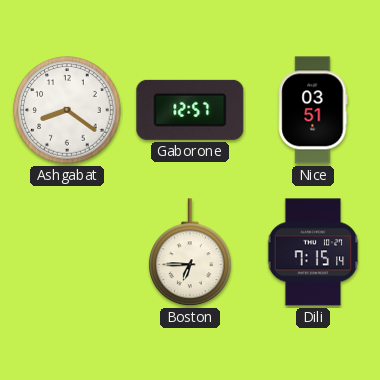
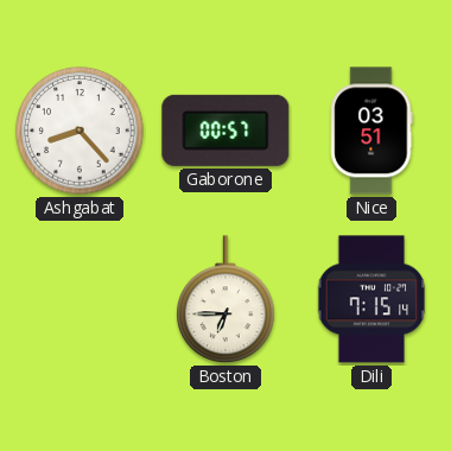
Ashgabat: 8:21 -> 8:23 (80, 131)
Gaborone: 12:57 -> 00:57 (225, 131)
